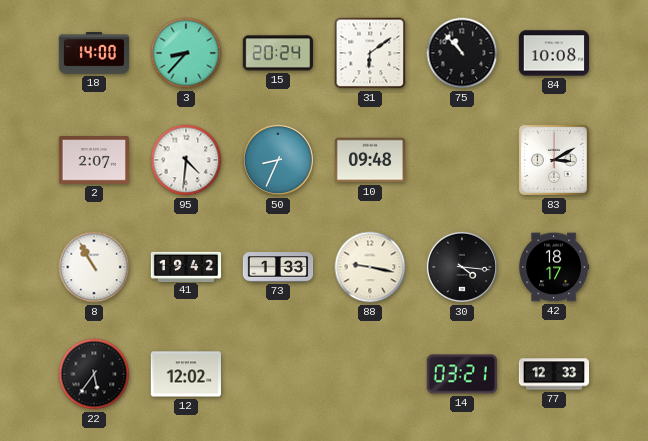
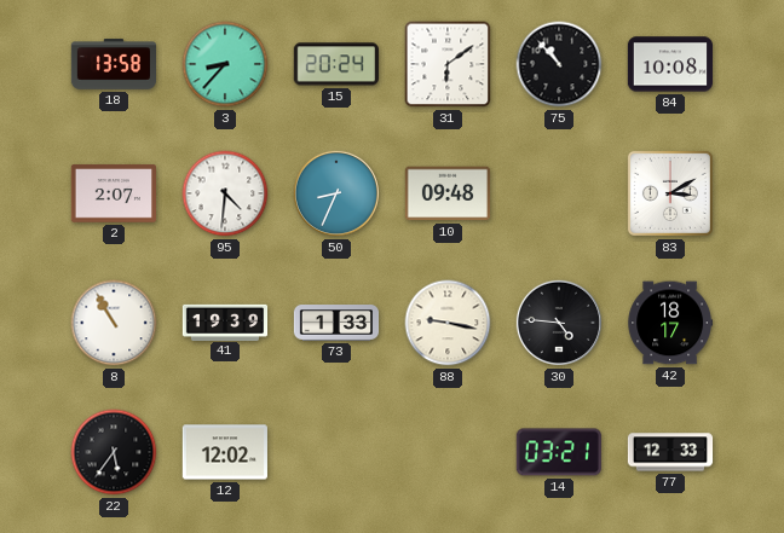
18: 14:00 -> 13:58 (113, 64)
41: 19:42 -> 19:39 (225, 321)
30: 4:16 -> 4:46 (559, 323)
